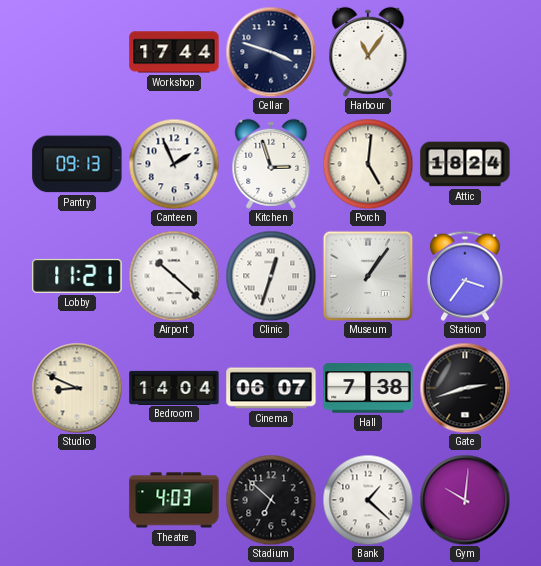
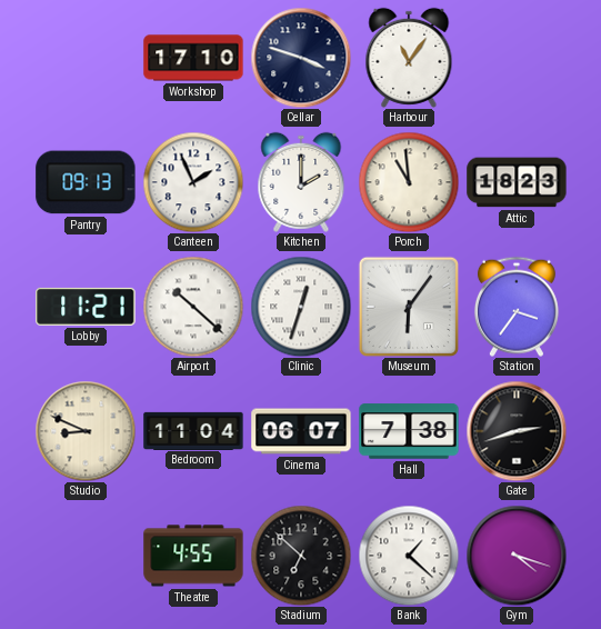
Workshop: 17:44 -> 17:10 (193, 58)
Kitchen: 2:57 -> 2:00 (301, 182)
Porch: 5:01 -> 10:59 (409, 182)
Attic: 18:24 -> 18:23 (517, 182)
Museum: 1:06 -> 6:06 (409, 307)
Bedroom: 14:04 -> 11:04 (193, 430)
Theatre: 4:03 -> 4:55 (193, 556)
Gym: 10:01 -> 4:18 (517, 556)
